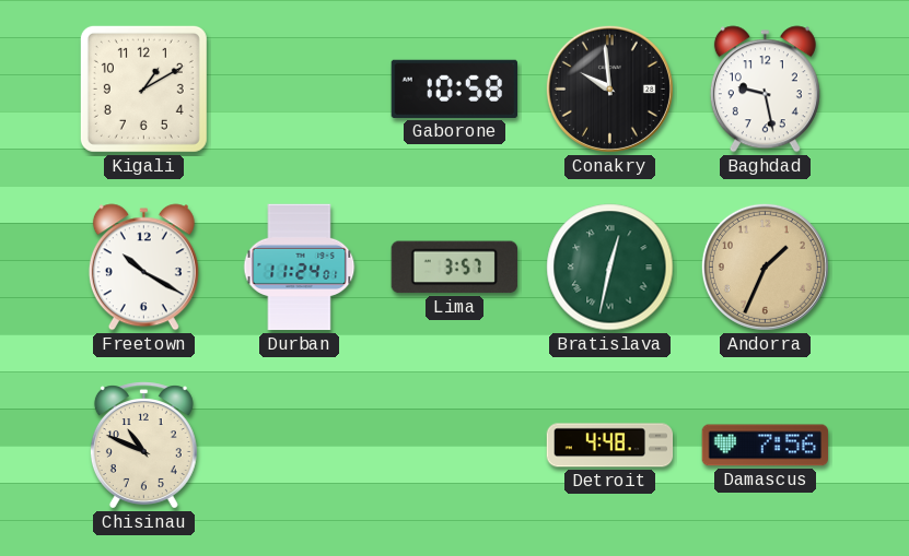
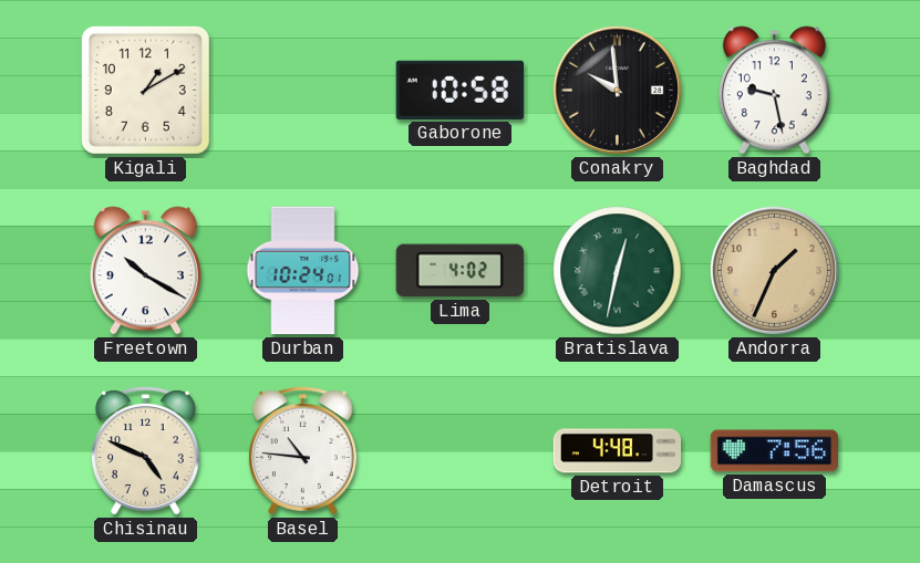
Durban: 11:24 -> 10:24 (303, 271)
Lima: 3:57 -> 4:02 (459, 271)
Chisinau: 10:49 -> 4:49 (145, 451)
Basel: none -> 10:46 (302, 451)
